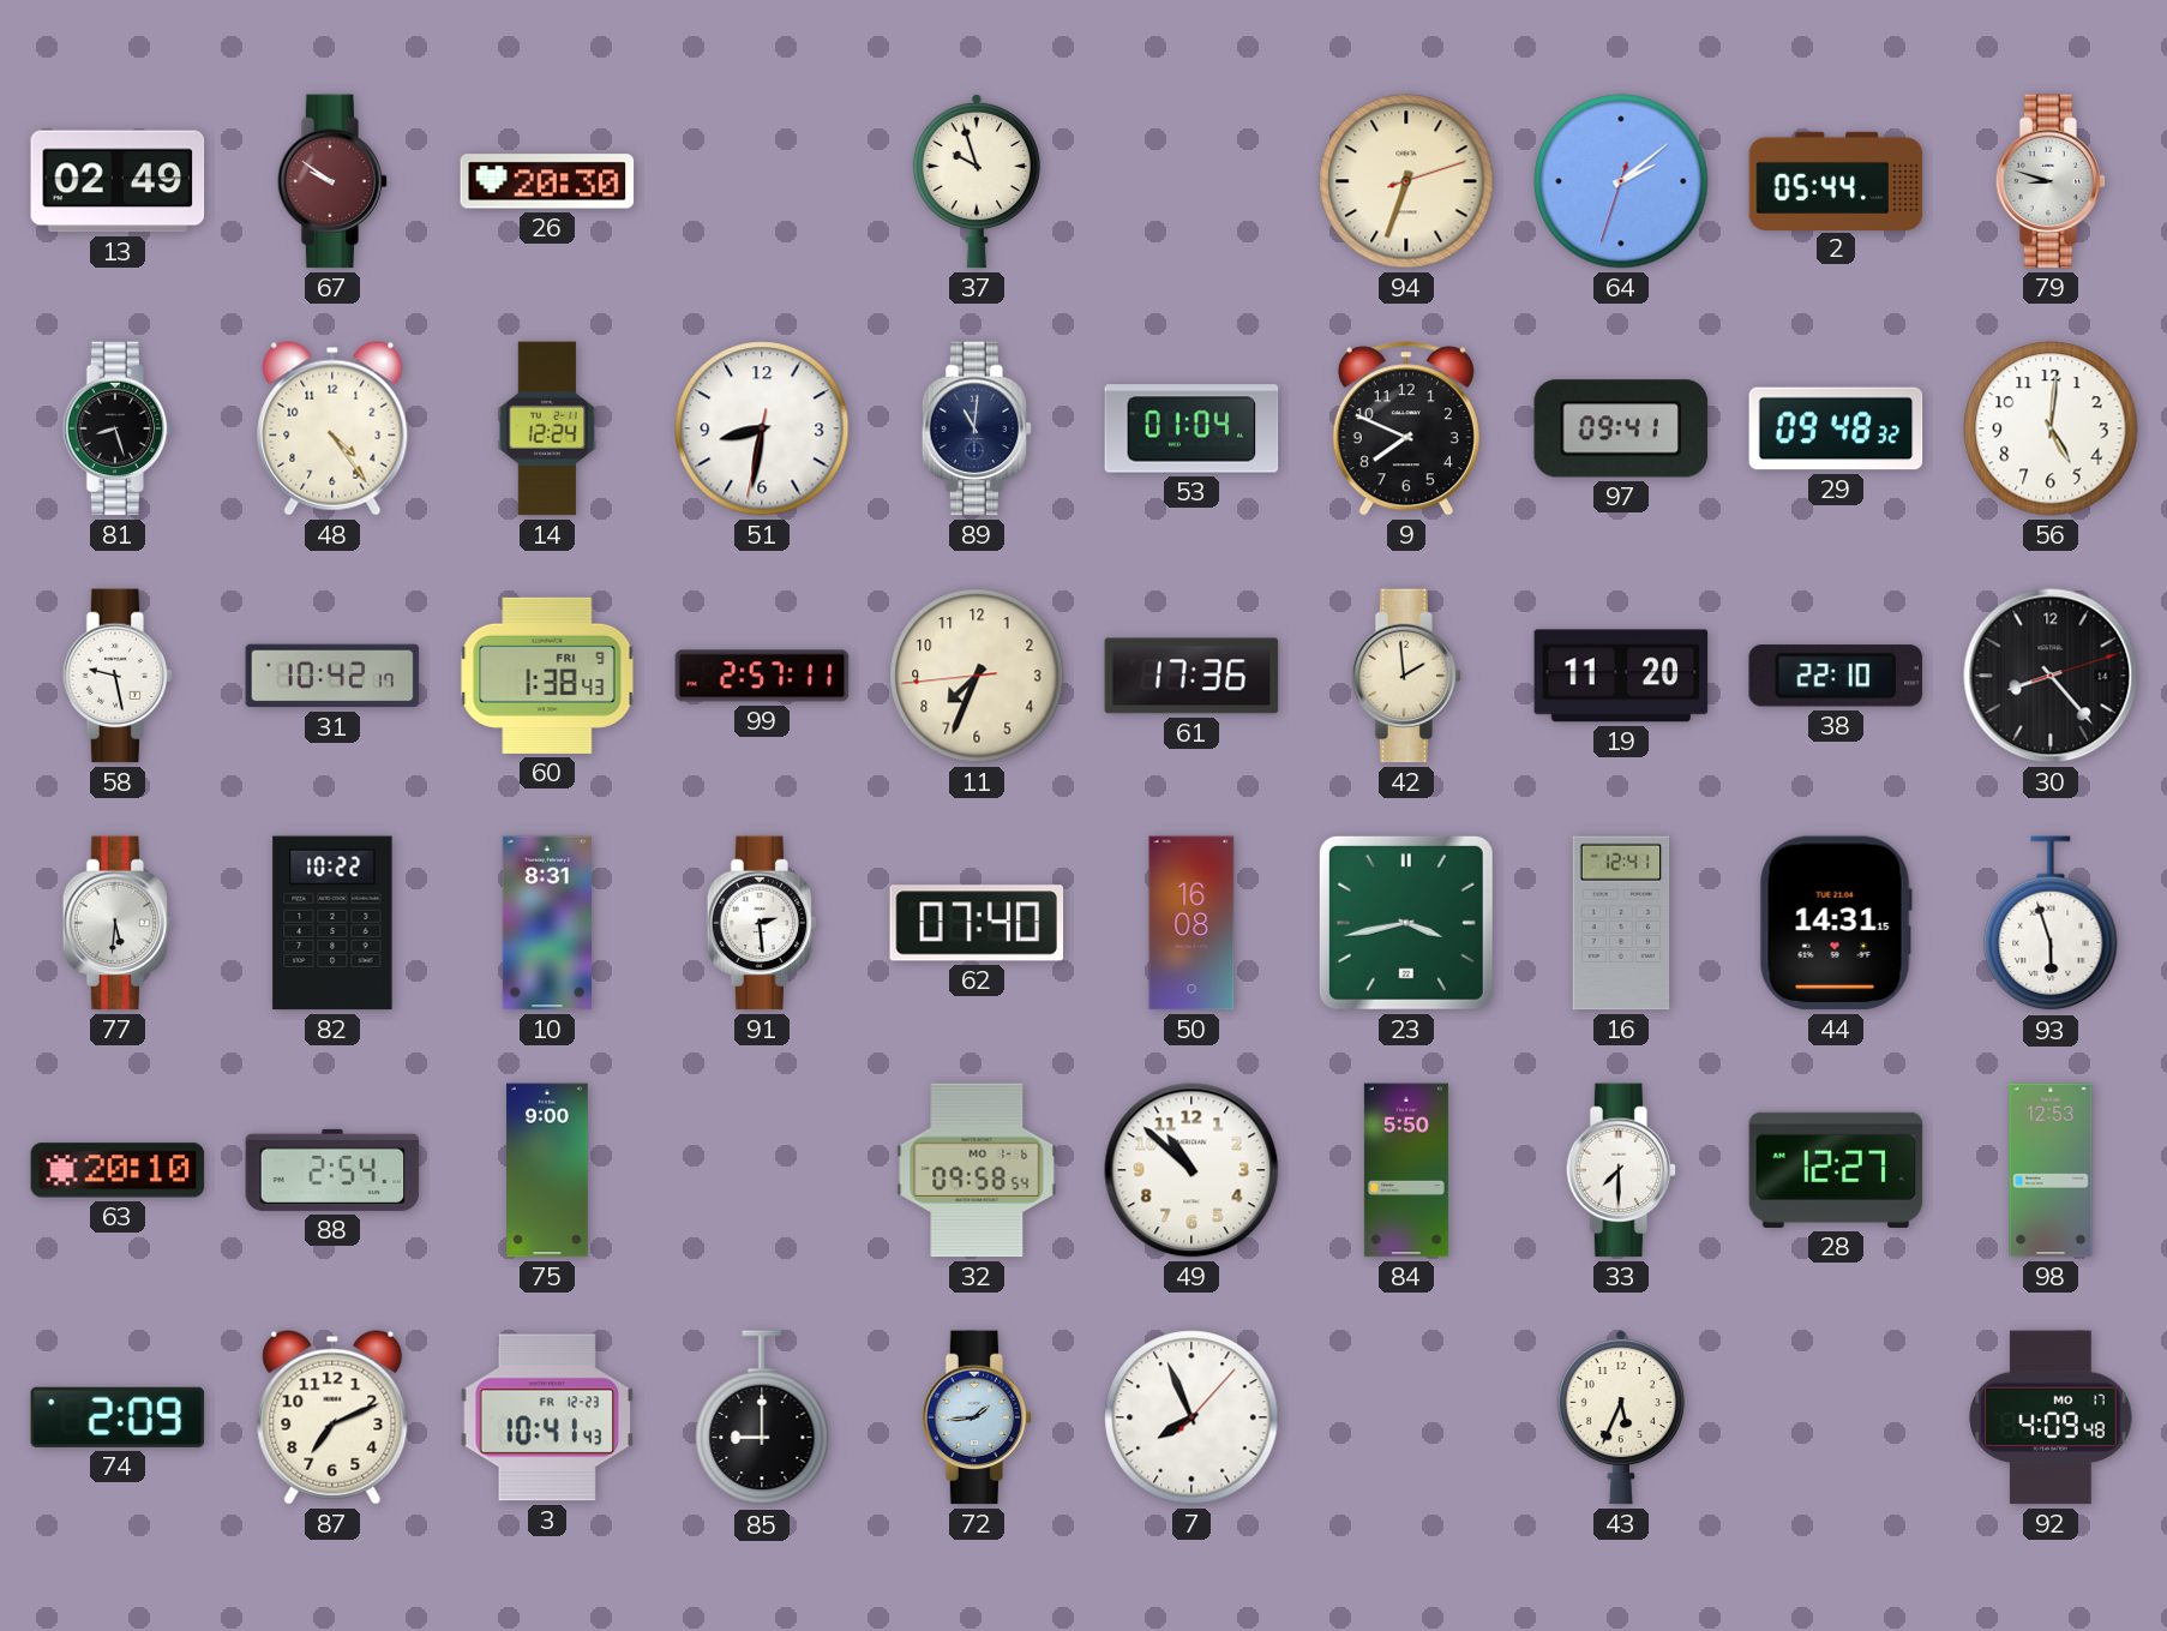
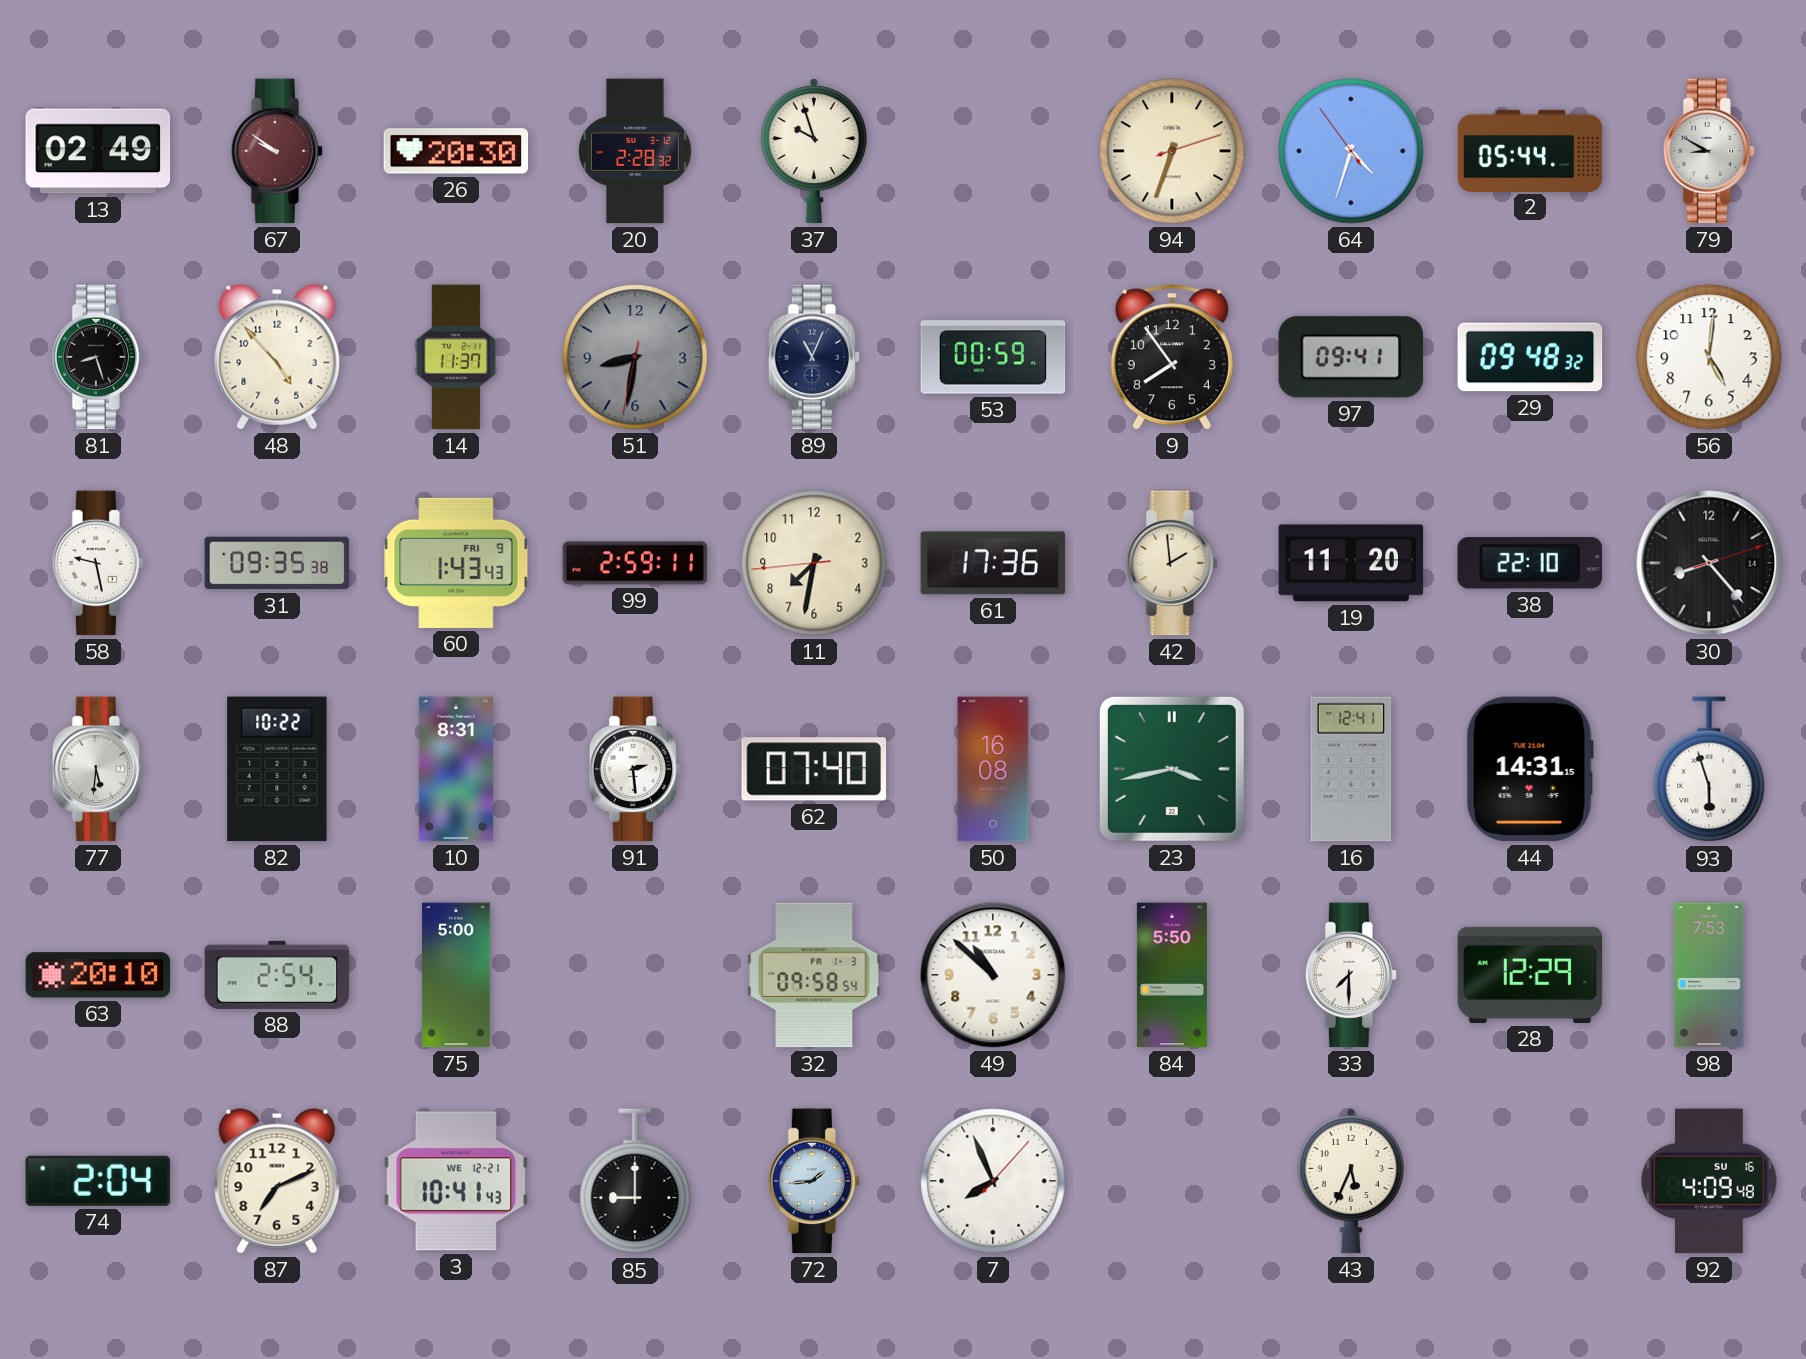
20: none -> 2:28 (636, 151)
64: 2:08 -> 4:32 (1351, 151)
79: 8:48 -> 8:50 (1709, 151)
48: 4:24 -> 4:53 (277, 357)
14: 12:24 -> 11:37 (456, 357)
51 dial: white -> grey (635, 357)
89: 11:01 -> 11:04 (814, 357)
53: 01:04 -> 00:59 (993, 357)
9: 7:49 -> 7:54 (1172, 357)
31: 10:42 -> 09:35 (277, 563)
60: 1:38 -> 1:43 (456, 563)
99: 2:57 -> 2:59 (635, 563)
11: 7:33 -> 7:31 (814, 563)
75: 9:00 -> 5:00 (456, 975)
32 date: MO 1-6 -> FR 1-3 (814, 975)
28: 12:27 -> 12:29 (1530, 975)
98: 12:53 -> 7:53 (1709, 975)
74: 2:09 -> 2:04 (98, 1181)
3 date: FR 12-23 -> WE 12-21 (456, 1181)
92 date: MO 17 -> SU 16 (1709, 1181)
